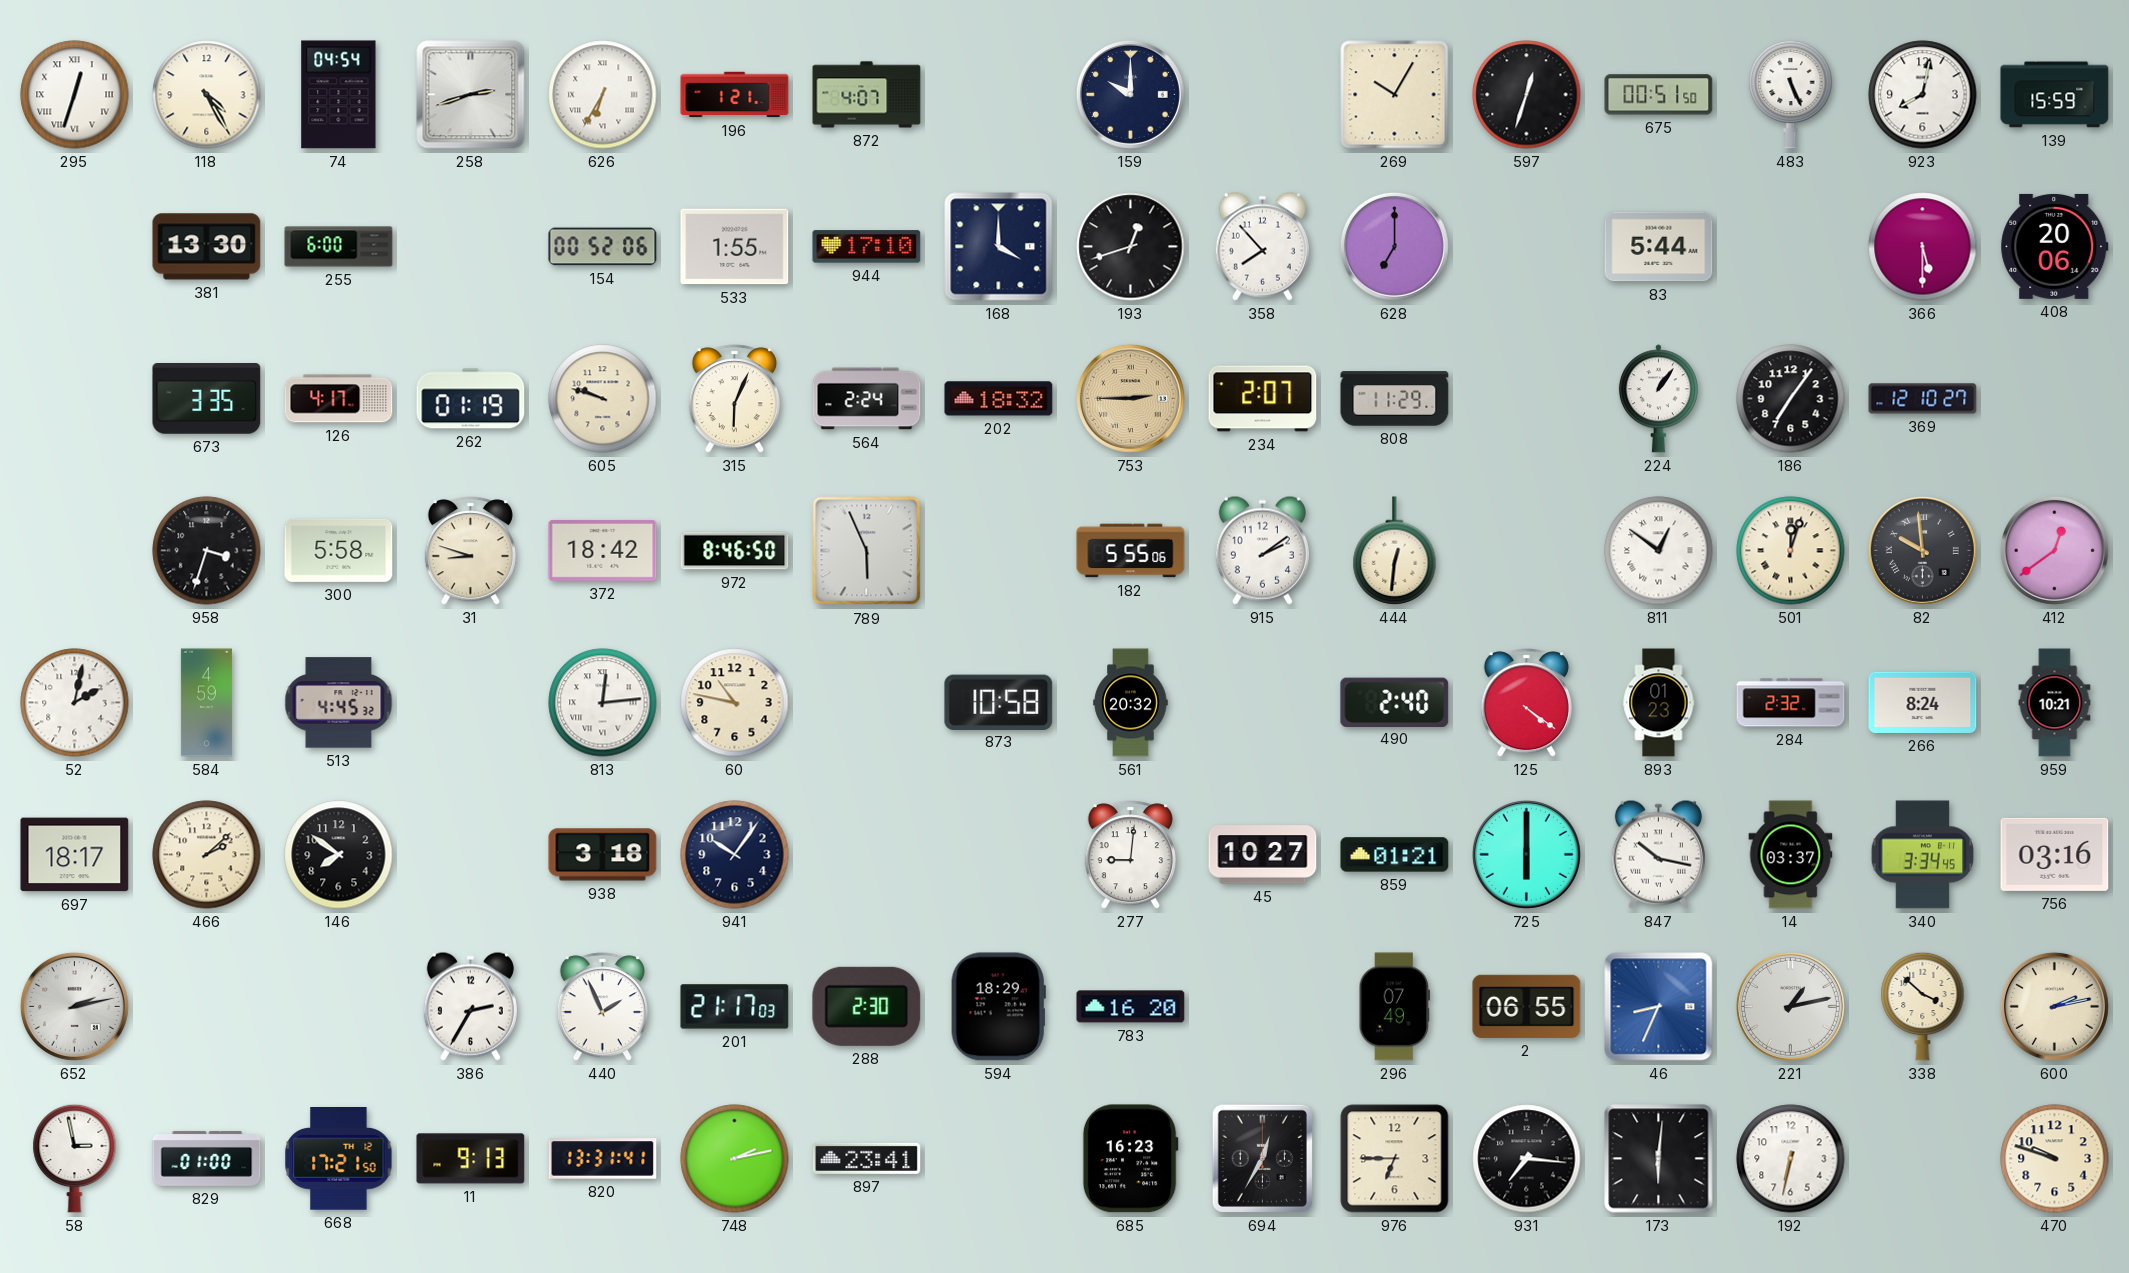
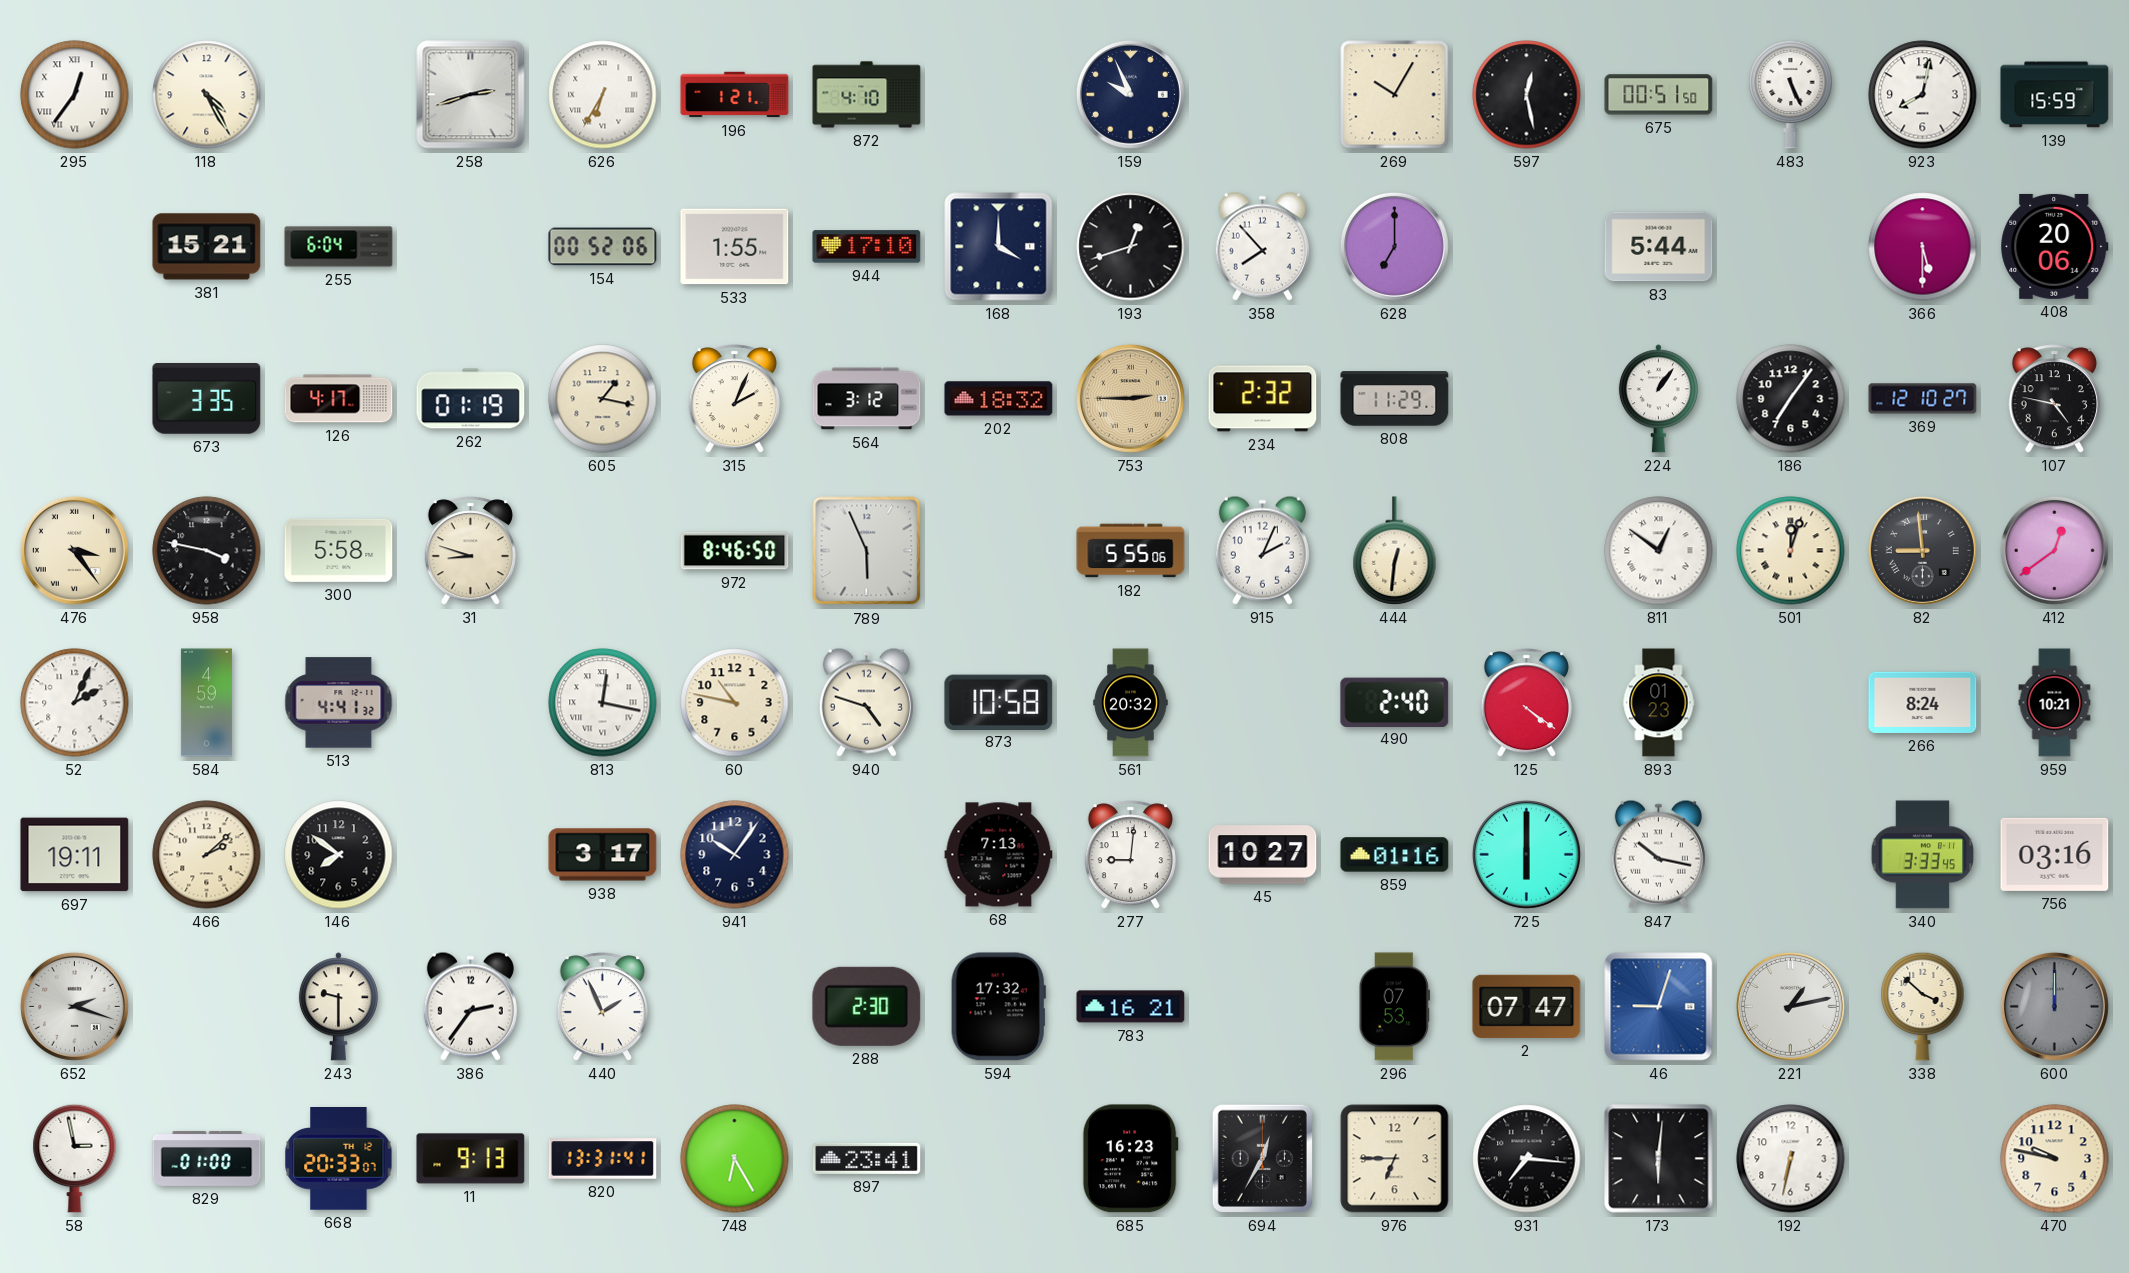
295: 12:33 -> 12:36 (75, 95)
74: 04:54 -> none (339, 95)
872: 4:07 -> 4:10 (867, 95)
159: 10:00 -> 9:56 (1130, 94)
597: 12:33 -> 12:28 (1527, 95)
381: 13:30 -> 15:21 (207, 247)
255: 6:00 -> 6:04 (339, 247)
605: 9:48 -> 1:17 (603, 399)
315: 6:04 -> 2:04 (734, 399)
564: 2:24 -> 3:12 (867, 399)
234: 2:07 -> 2:32 (1263, 399)
107: none -> 4:47 (2054, 399)
476: none -> 3:24 (74, 550)
958: 3:33 -> 3:47 (207, 551)
372: 18:42 -> none (603, 550)
915: 2:09 -> 2:04 (1262, 550)
82: 9:59 -> 8:59 (1922, 550)
52: 2:02 -> 2:04 (75, 703)
513: 4:45 -> 4:41 (339, 703)
813: 12:14 -> 12:17 (603, 703)
940: none -> 4:48 (866, 702)
284: 2:32 -> none (1791, 703)
697: 18:17 -> 19:11 (75, 855)
938: 3:18 -> 3:17 (603, 855)
68: none -> 7:13 (999, 855)
859: 01:21 -> 01:16 (1395, 855)
14: 03:37 -> none (1791, 855)
340: 3:34 -> 3:33 (1923, 855)
652: 2:13 -> 2:18 (74, 1006)
243: none -> 9:30 (338, 1007)
386: 2:35 -> 2:36 (470, 1006)
201: 21:17 -> none (735, 1007)
594: 18:29 -> 17:32 (998, 1007)
783: 16:20 -> 16:21 (1131, 1007)
296: 07:49 -> 07:53 (1394, 1007)
2: 06:55 -> 07:47 (1527, 1006)
46: 8:34 -> 9:03 (1659, 1007)
600: 2:13 -> 12:00 (2054, 1006)
600 dial: cream -> grey (2054, 1006)
668: 17:21 -> 20:33 (339, 1159)
748: 2:13 -> 6:25 (735, 1159)
470: 9:48 -> 9:47 (2055, 1159)
